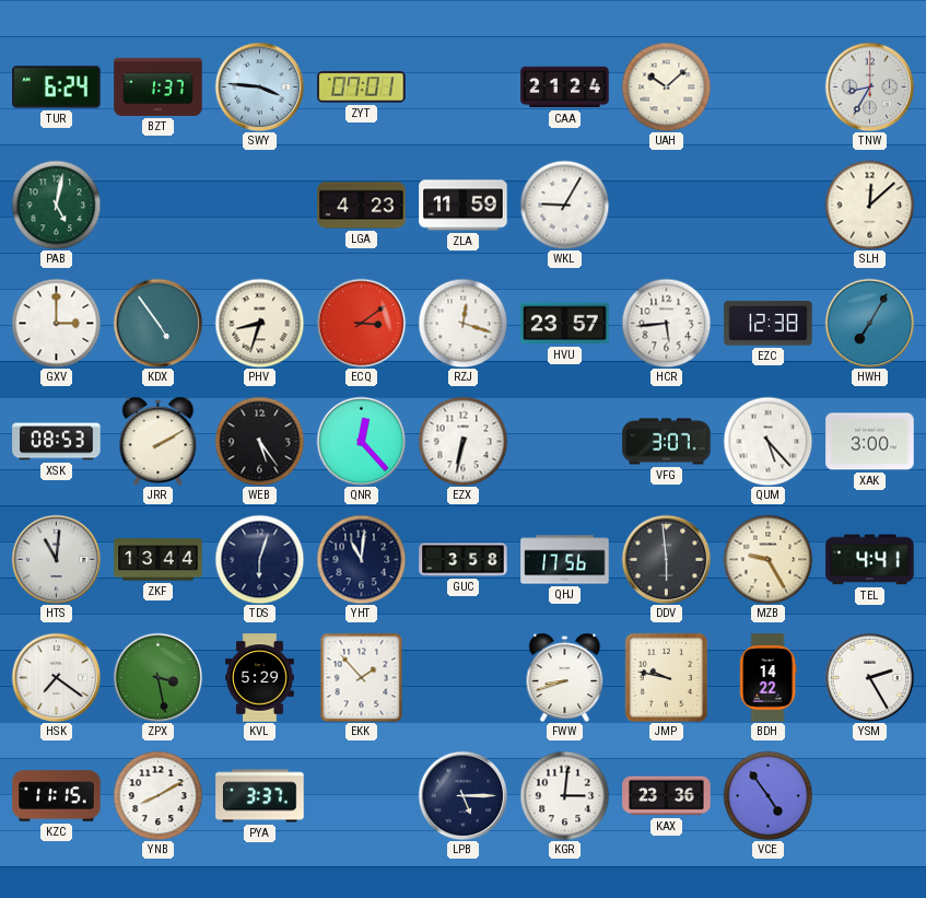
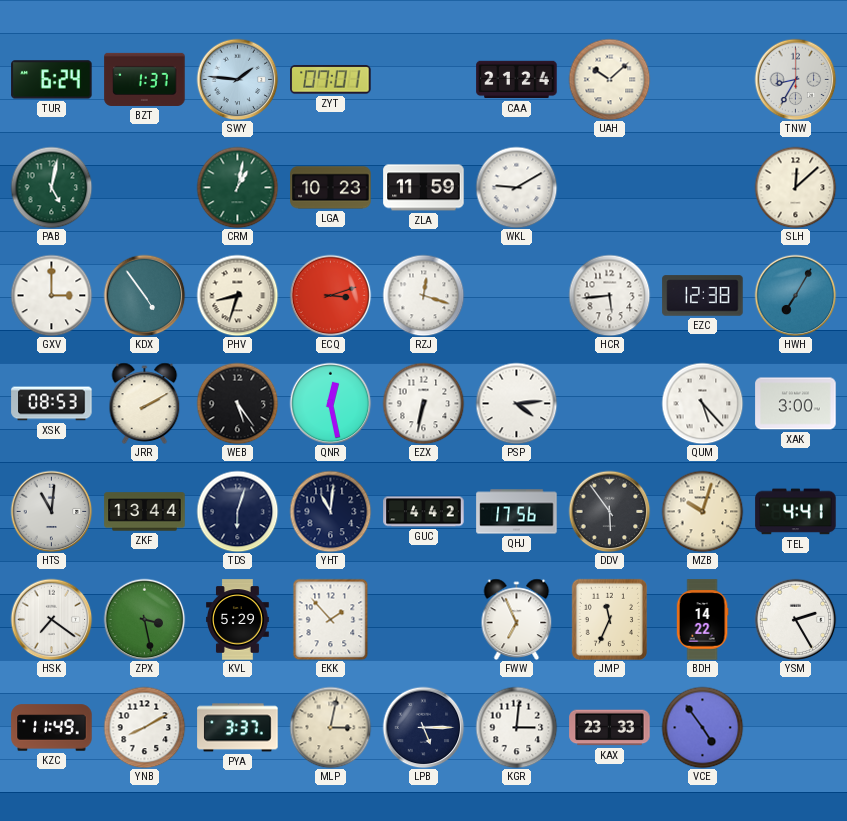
SWY: 3:46 -> 1:46 (237, 79)
CRM: none -> 1:02 (237, 187)
LGA: 4:23 -> 10:23 (331, 188)
WKL: 9:05 -> 9:10 (516, 187)
ECQ: 3:09 -> 3:12 (330, 295)
HVU: 23:57 -> none (565, 324)
QNR: 12:23 -> 12:28 (330, 403)
PSP: none -> 4:14 (516, 403)
VFG: 3:07 -> none (667, 442)
GUC: 3:58 -> 4:42 (424, 512)
DDV: 5:59 -> 5:54 (609, 511)
MZB: 9:25 -> 10:03 (702, 511)
FWW: 8:42 -> 6:56 (517, 619)
JMP: 9:47 -> 11:34 (609, 619)
KZC: 11:15 -> 11:49 (52, 728)
MLP: none -> 3:02 (330, 727)
KAX: 23:36 -> 23:33 (610, 728)
